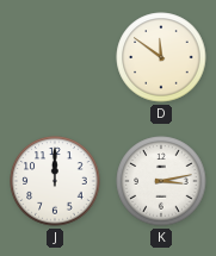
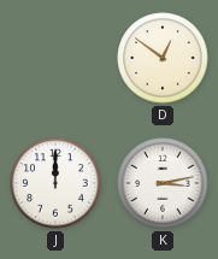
D: 11:51 -> 12:51 (163, 58)
